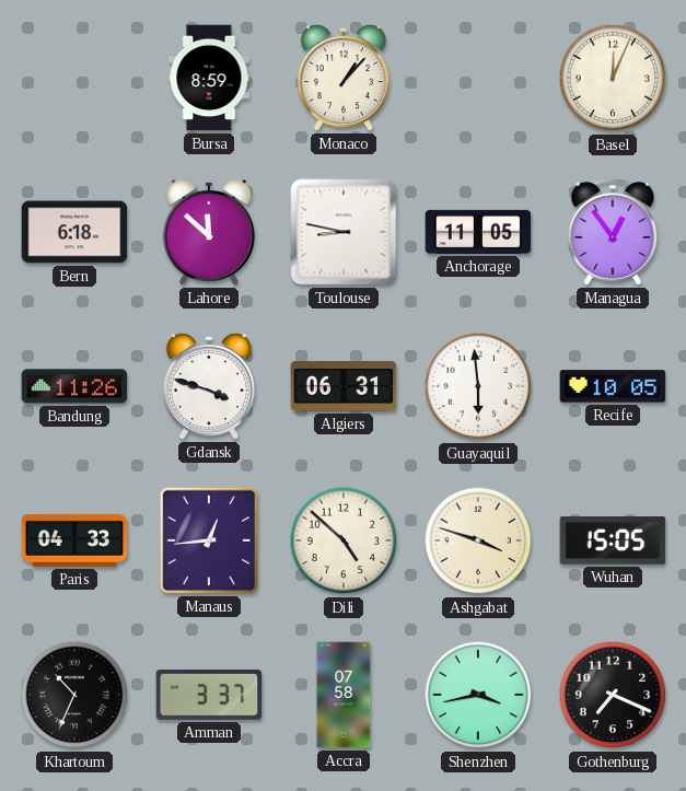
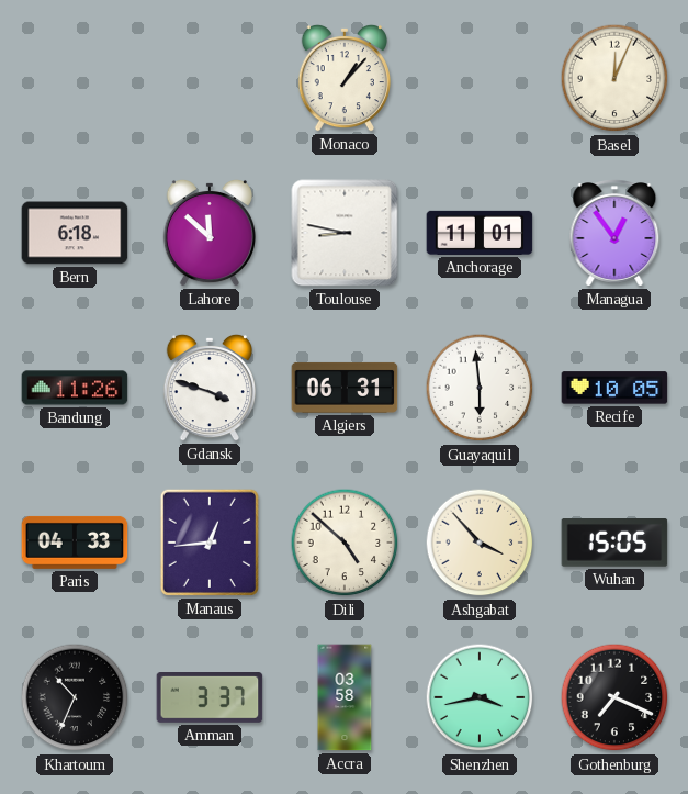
Bursa: 8:59 -> none (209, 78)
Anchorage: 11:05 -> 11:01 (480, 233)
Ashgabat: 3:48 -> 3:53 (480, 543)
Accra: 07:58 -> 03:58 (345, 697)
